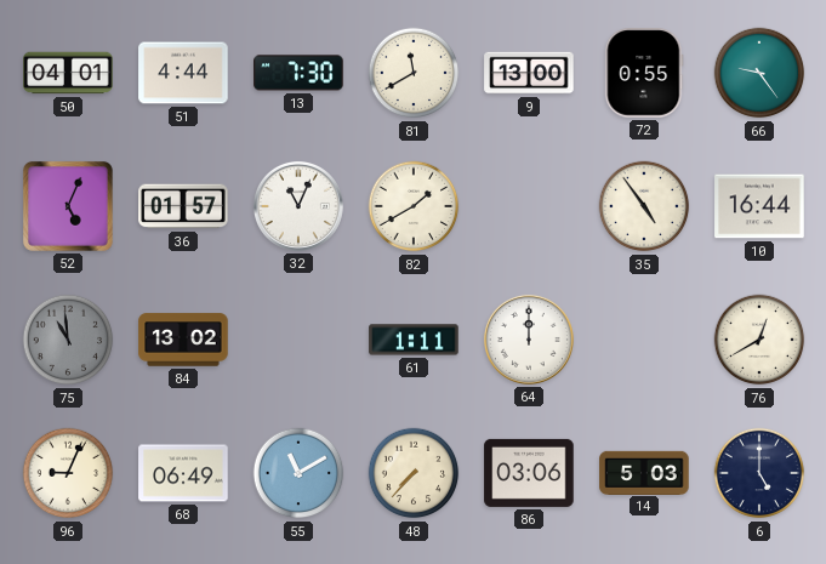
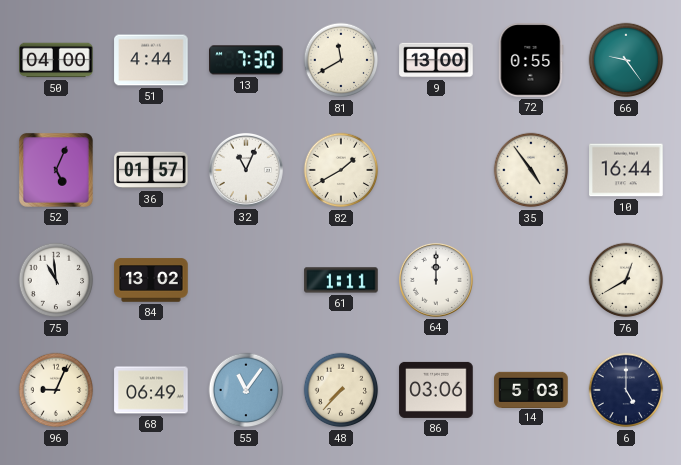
50: 04:01 -> 04:00 (56, 60)
75 dial: grey -> white (56, 280)
55: 11:10 -> 11:06 (246, 390)
